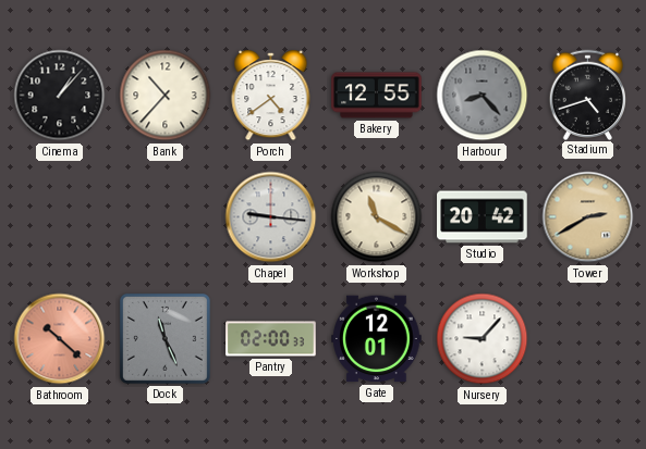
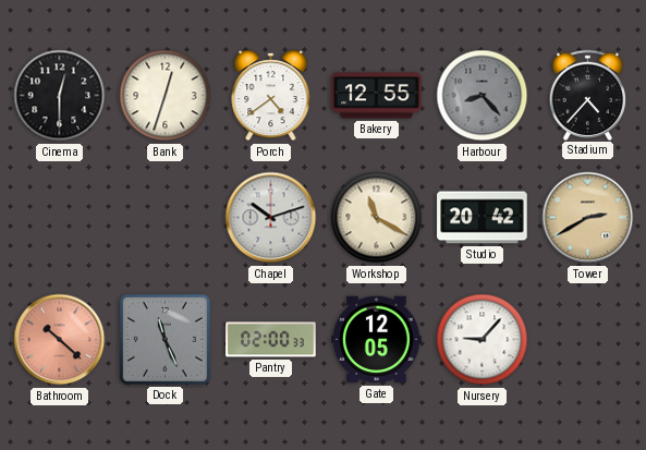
Cinema: 1:07 -> 12:30 (60, 96)
Bank: 10:37 -> 12:33 (166, 96)
Stadium: 4:42 -> 4:37 (588, 95)
Chapel: 9:16 -> 10:12 (271, 218)
Gate: 12:01 -> 12:05 (377, 340)
